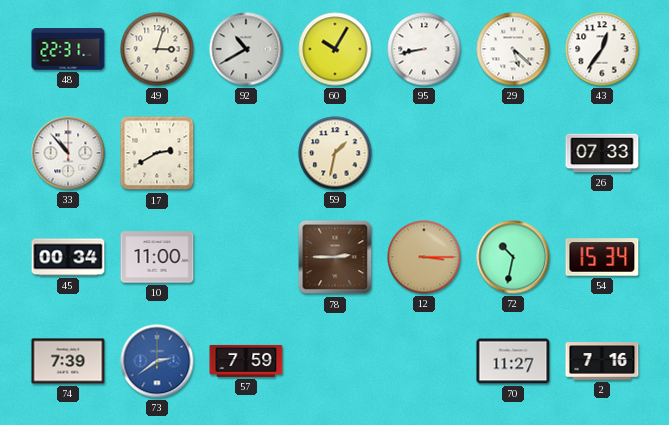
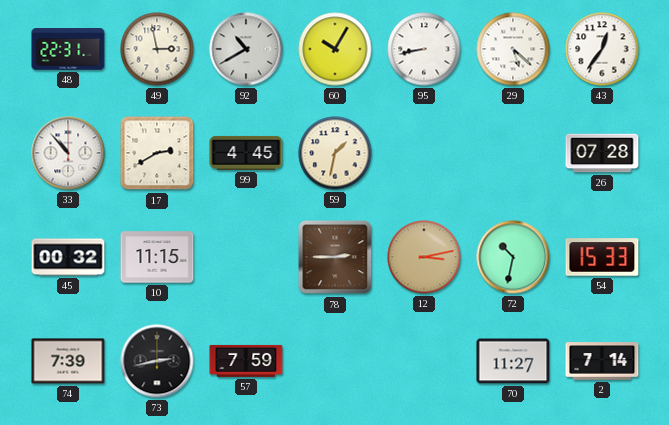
49: 3:03 -> 2:58 (157, 49)
99: none -> 4:45 (246, 153)
26: 07:33 -> 07:28 (602, 153)
45: 00:34 -> 00:32 (68, 257)
10: 11:00 -> 11:15 (157, 257)
12: 3:15 -> 3:13 (424, 257)
54: 15:34 -> 15:33 (602, 257)
73: 2:39 -> 2:43 (157, 361)
73 dial: blue -> black (157, 361)
2: 7:16 -> 7:14 (602, 361)
